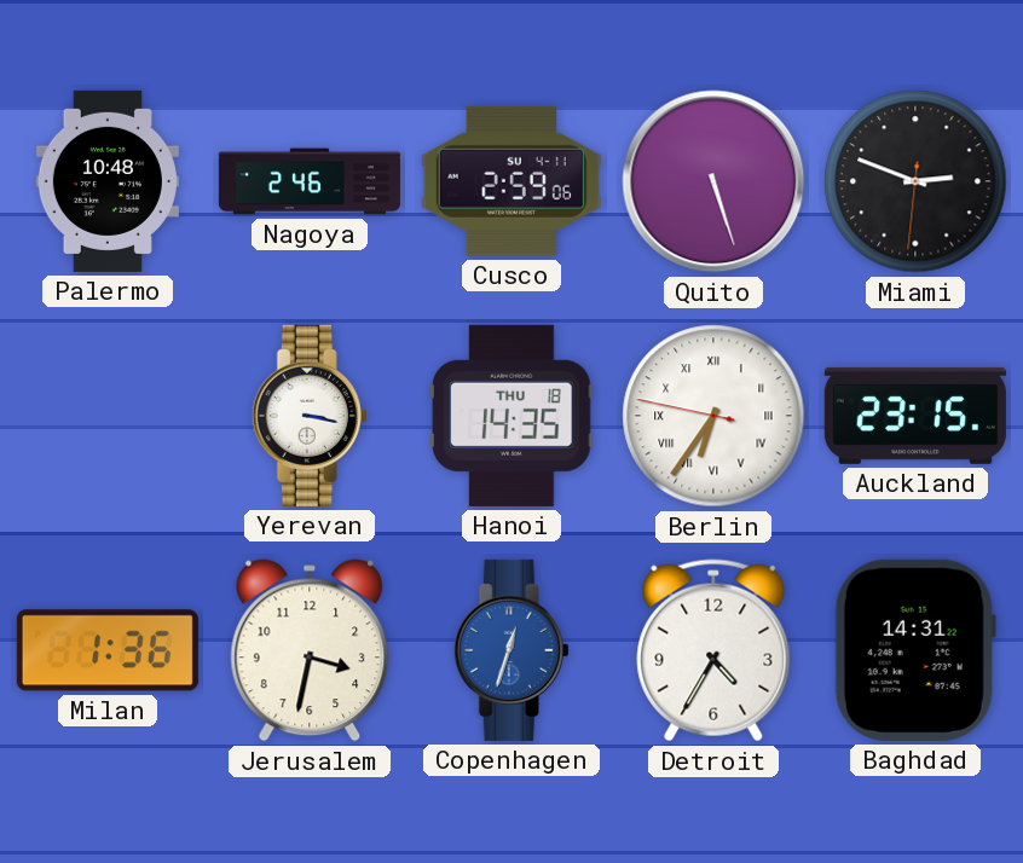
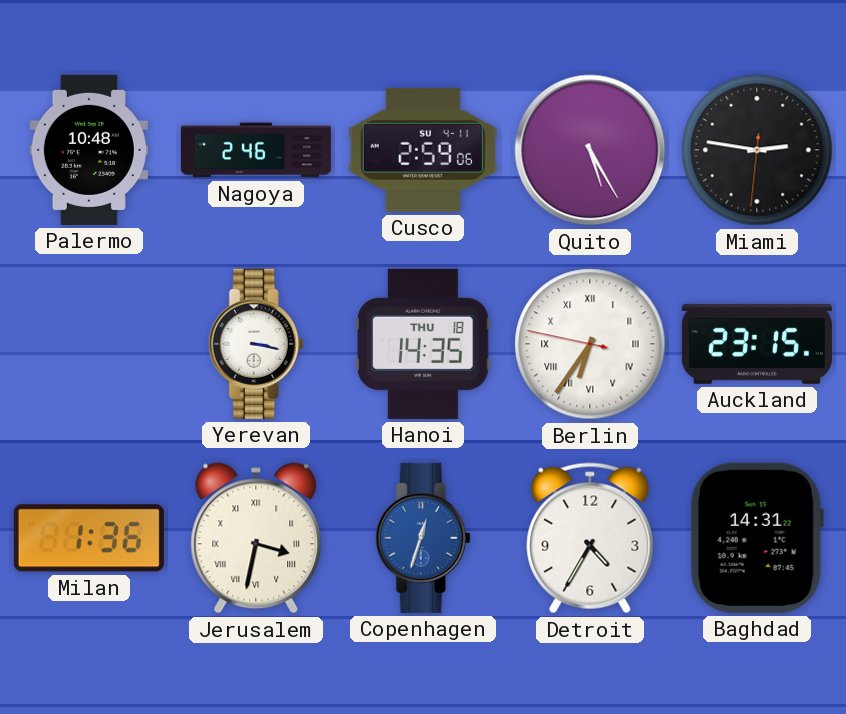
Quito: 5:27 -> 5:25 (590, 150)
Miami: 2:48 -> 2:46 (757, 150)
Jerusalem numerals: Arabic -> Roman (256, 538)
